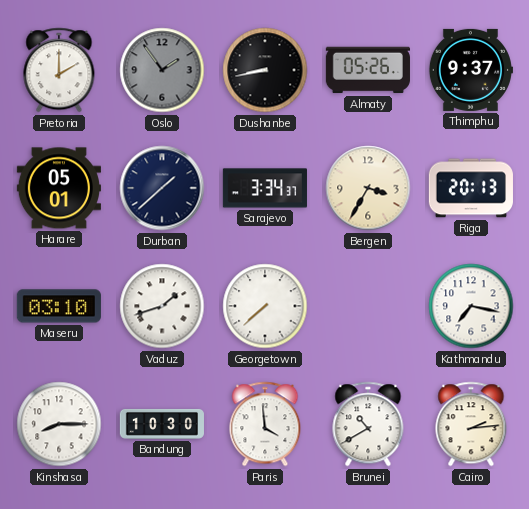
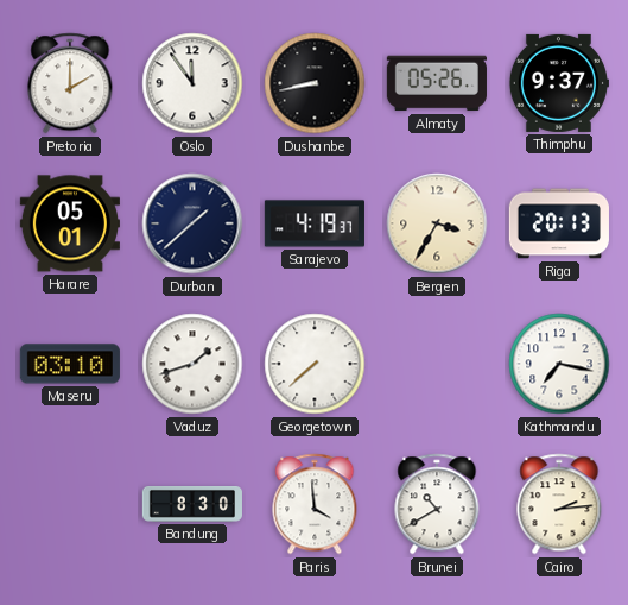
Oslo: 1:54 -> 11:54 (192, 83)
Oslo dial: grey -> white (192, 83)
Sarajevo: 3:34 -> 4:19 (315, 223)
Kinshasa: 8:15 -> none (59, 424)
Bandung: 10:30 -> 8:30 (192, 504)
